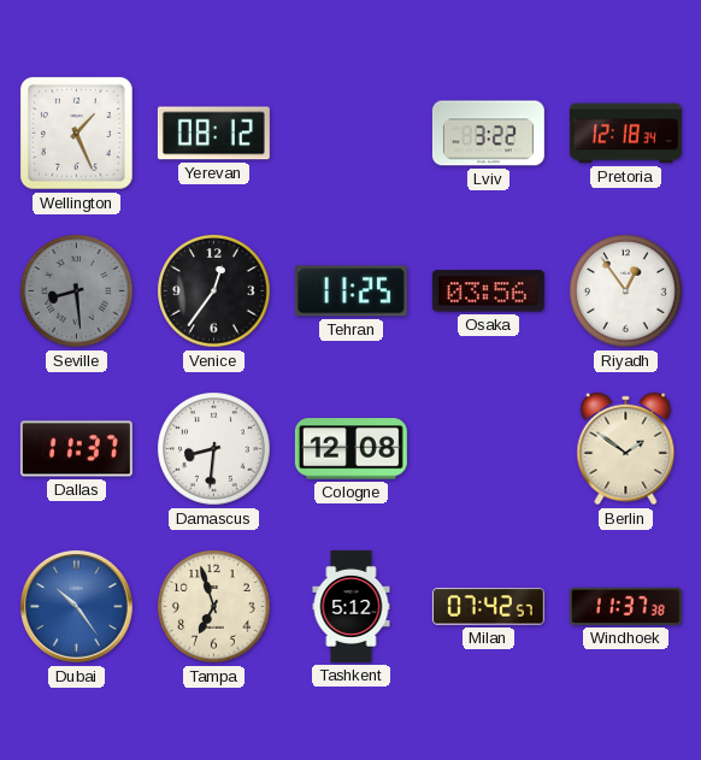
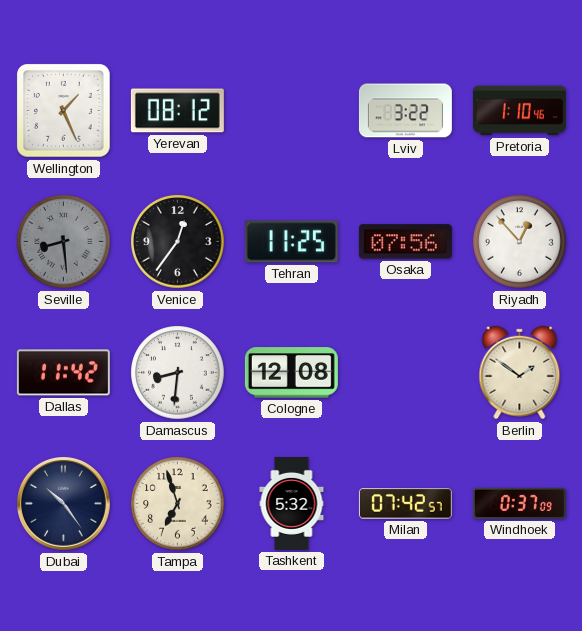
Pretoria: 12:18 -> 1:10 (519, 111)
Osaka: 03:56 -> 07:56 (405, 242)
Riyadh: 12:54 -> 12:53 (520, 242)
Dallas: 11:37 -> 11:42 (63, 373)
Dubai dial: blue -> navy (64, 504)
Tashkent: 5:12 -> 5:32 (292, 503)
Windhoek: 11:37 -> 0:37 (519, 503)
